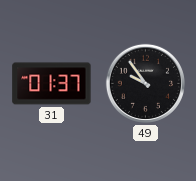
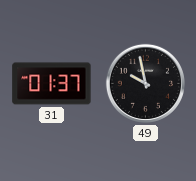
49: 9:54 -> 9:58 (145, 83)
